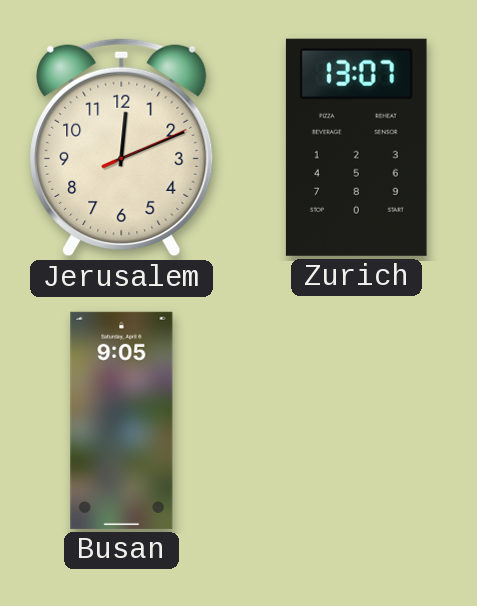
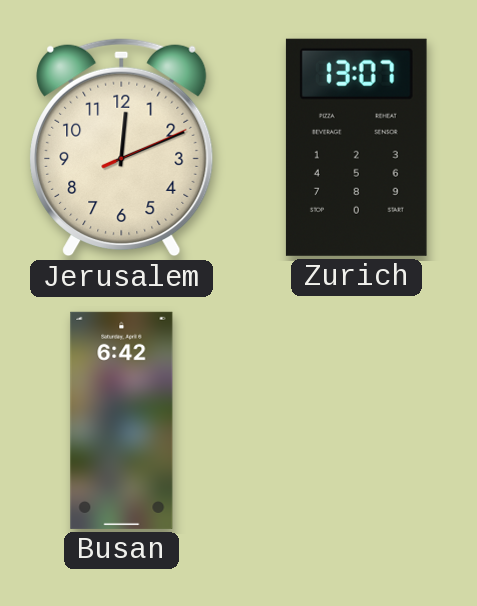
Busan: 9:05 -> 6:42 (122, 420)
